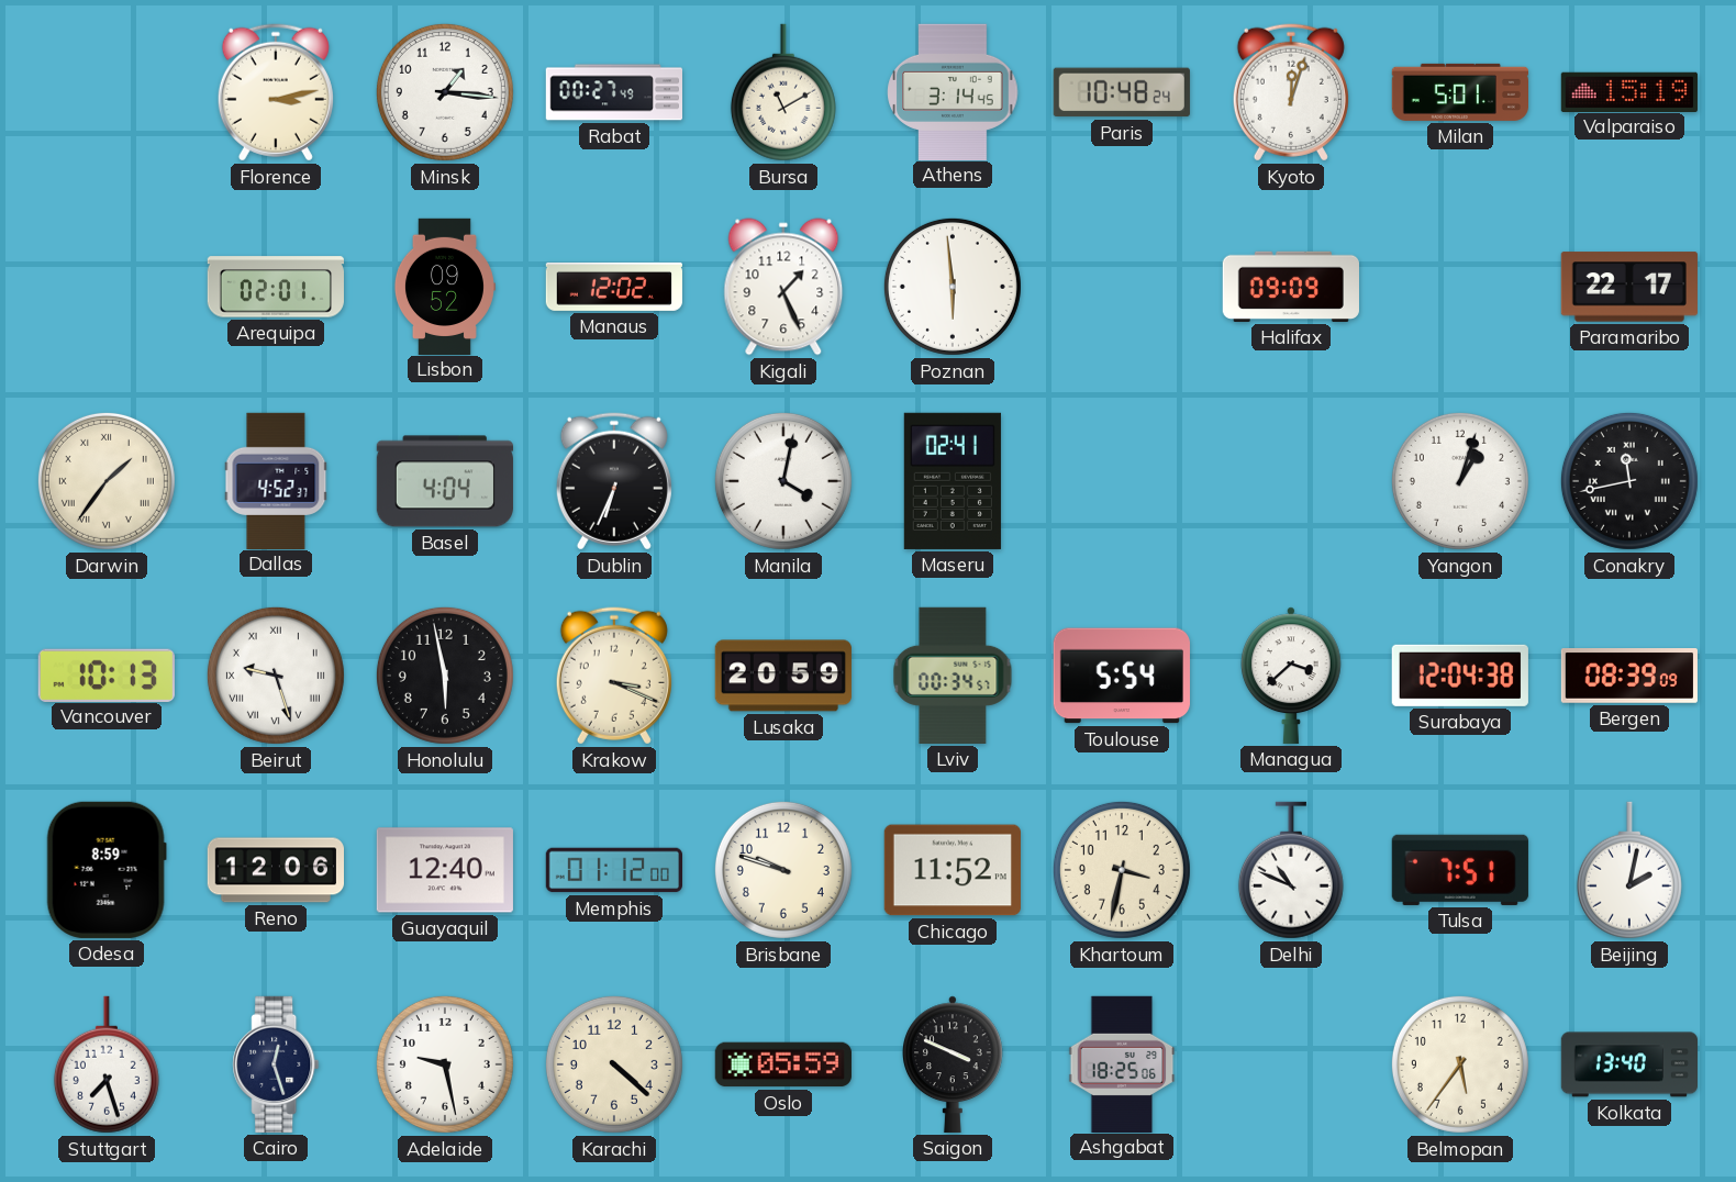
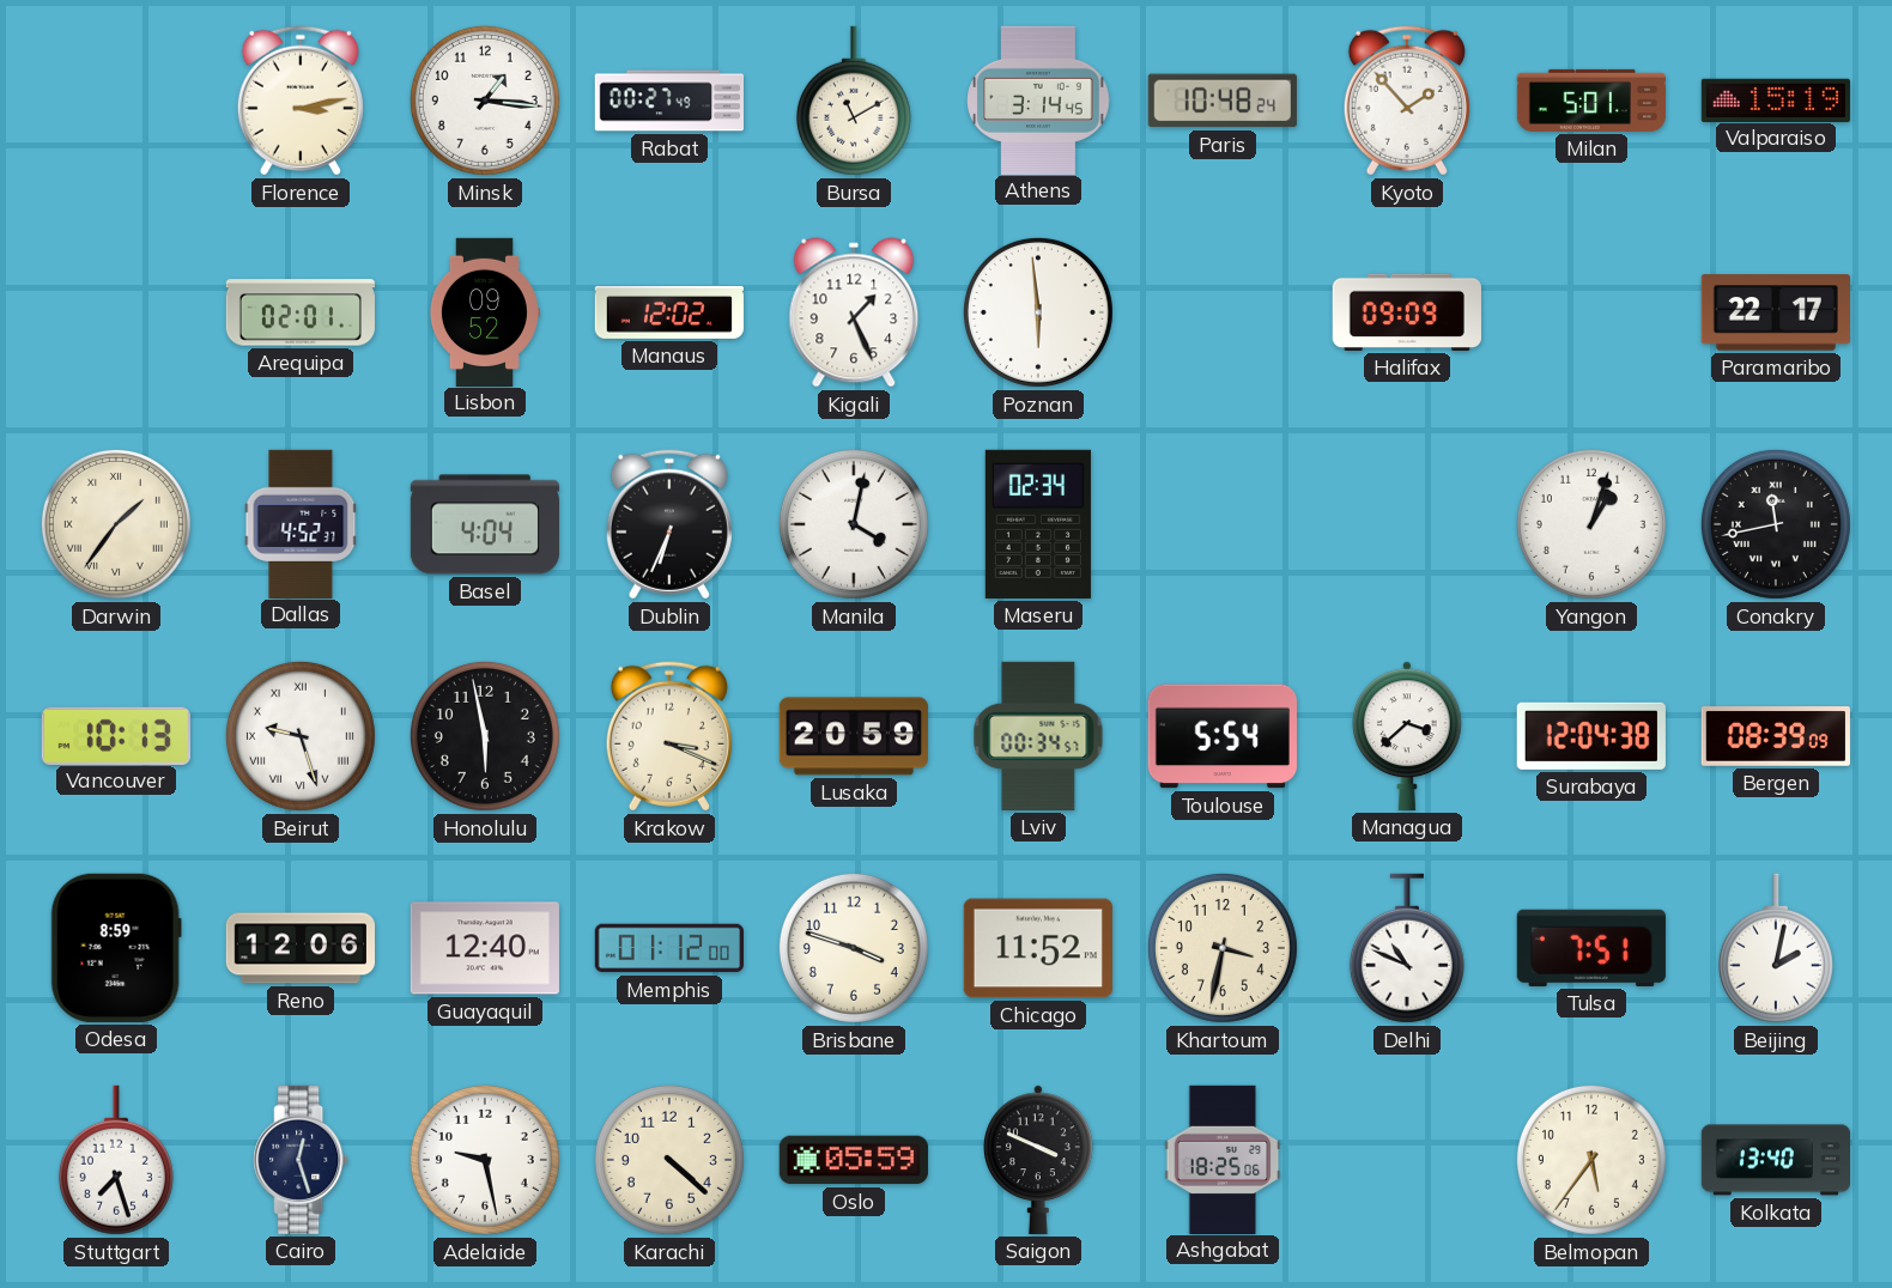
Kyoto: 12:03 -> 1:53 (1407, 101)
Maseru: 02:41 -> 02:34 (1038, 524)
Brisbane: 9:48 -> 3:48 (854, 948)
